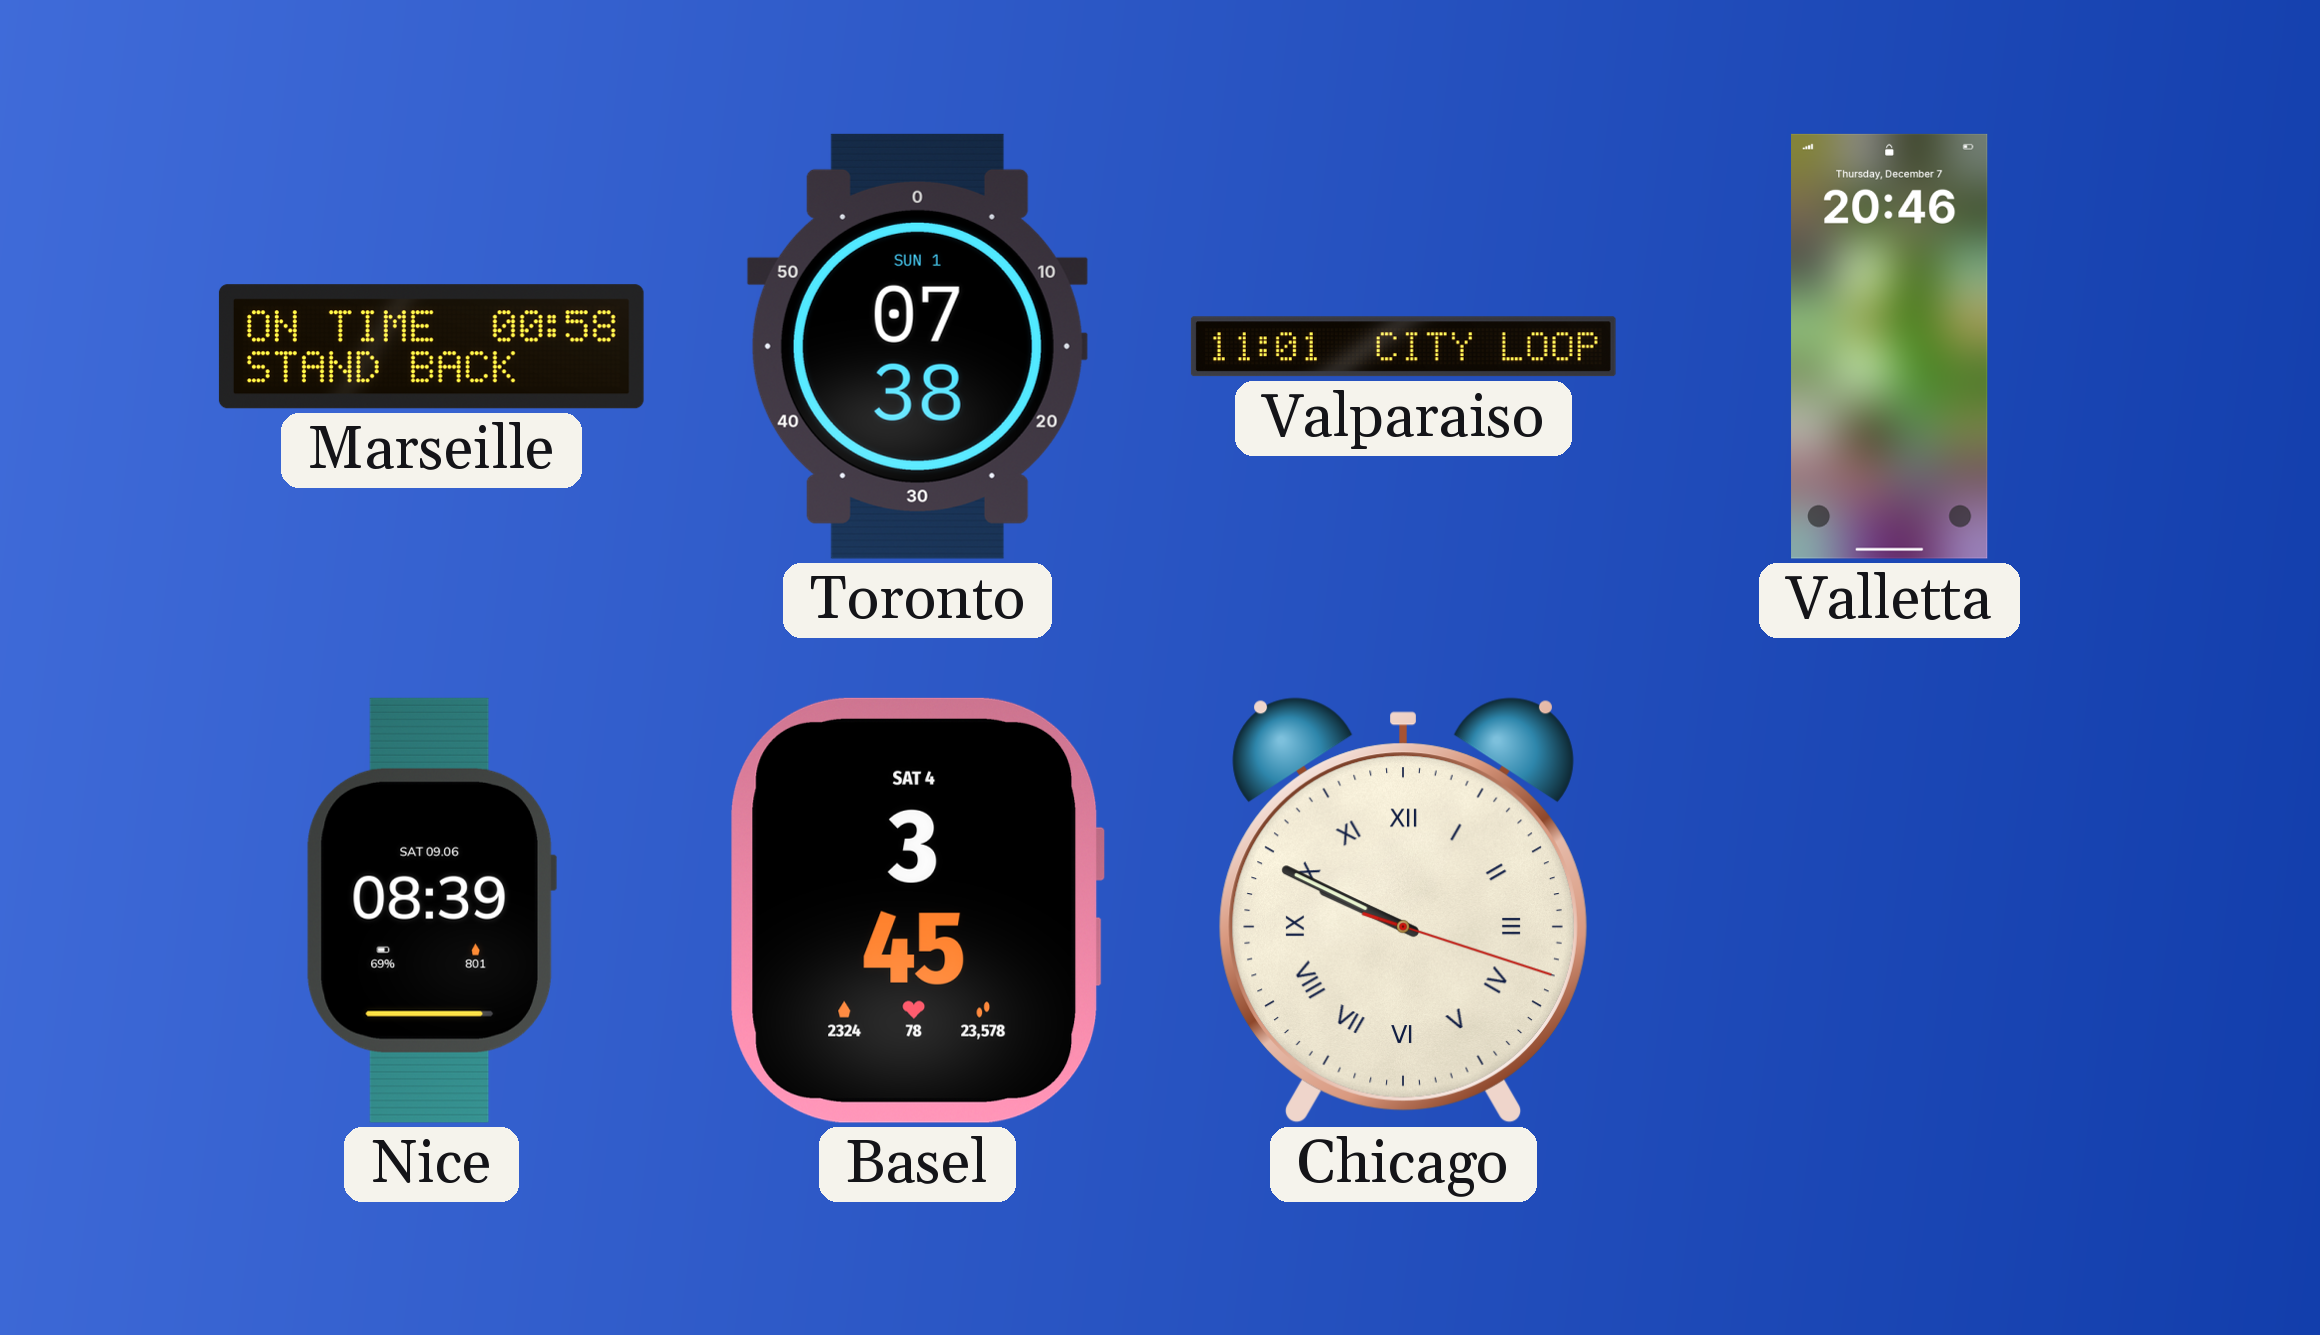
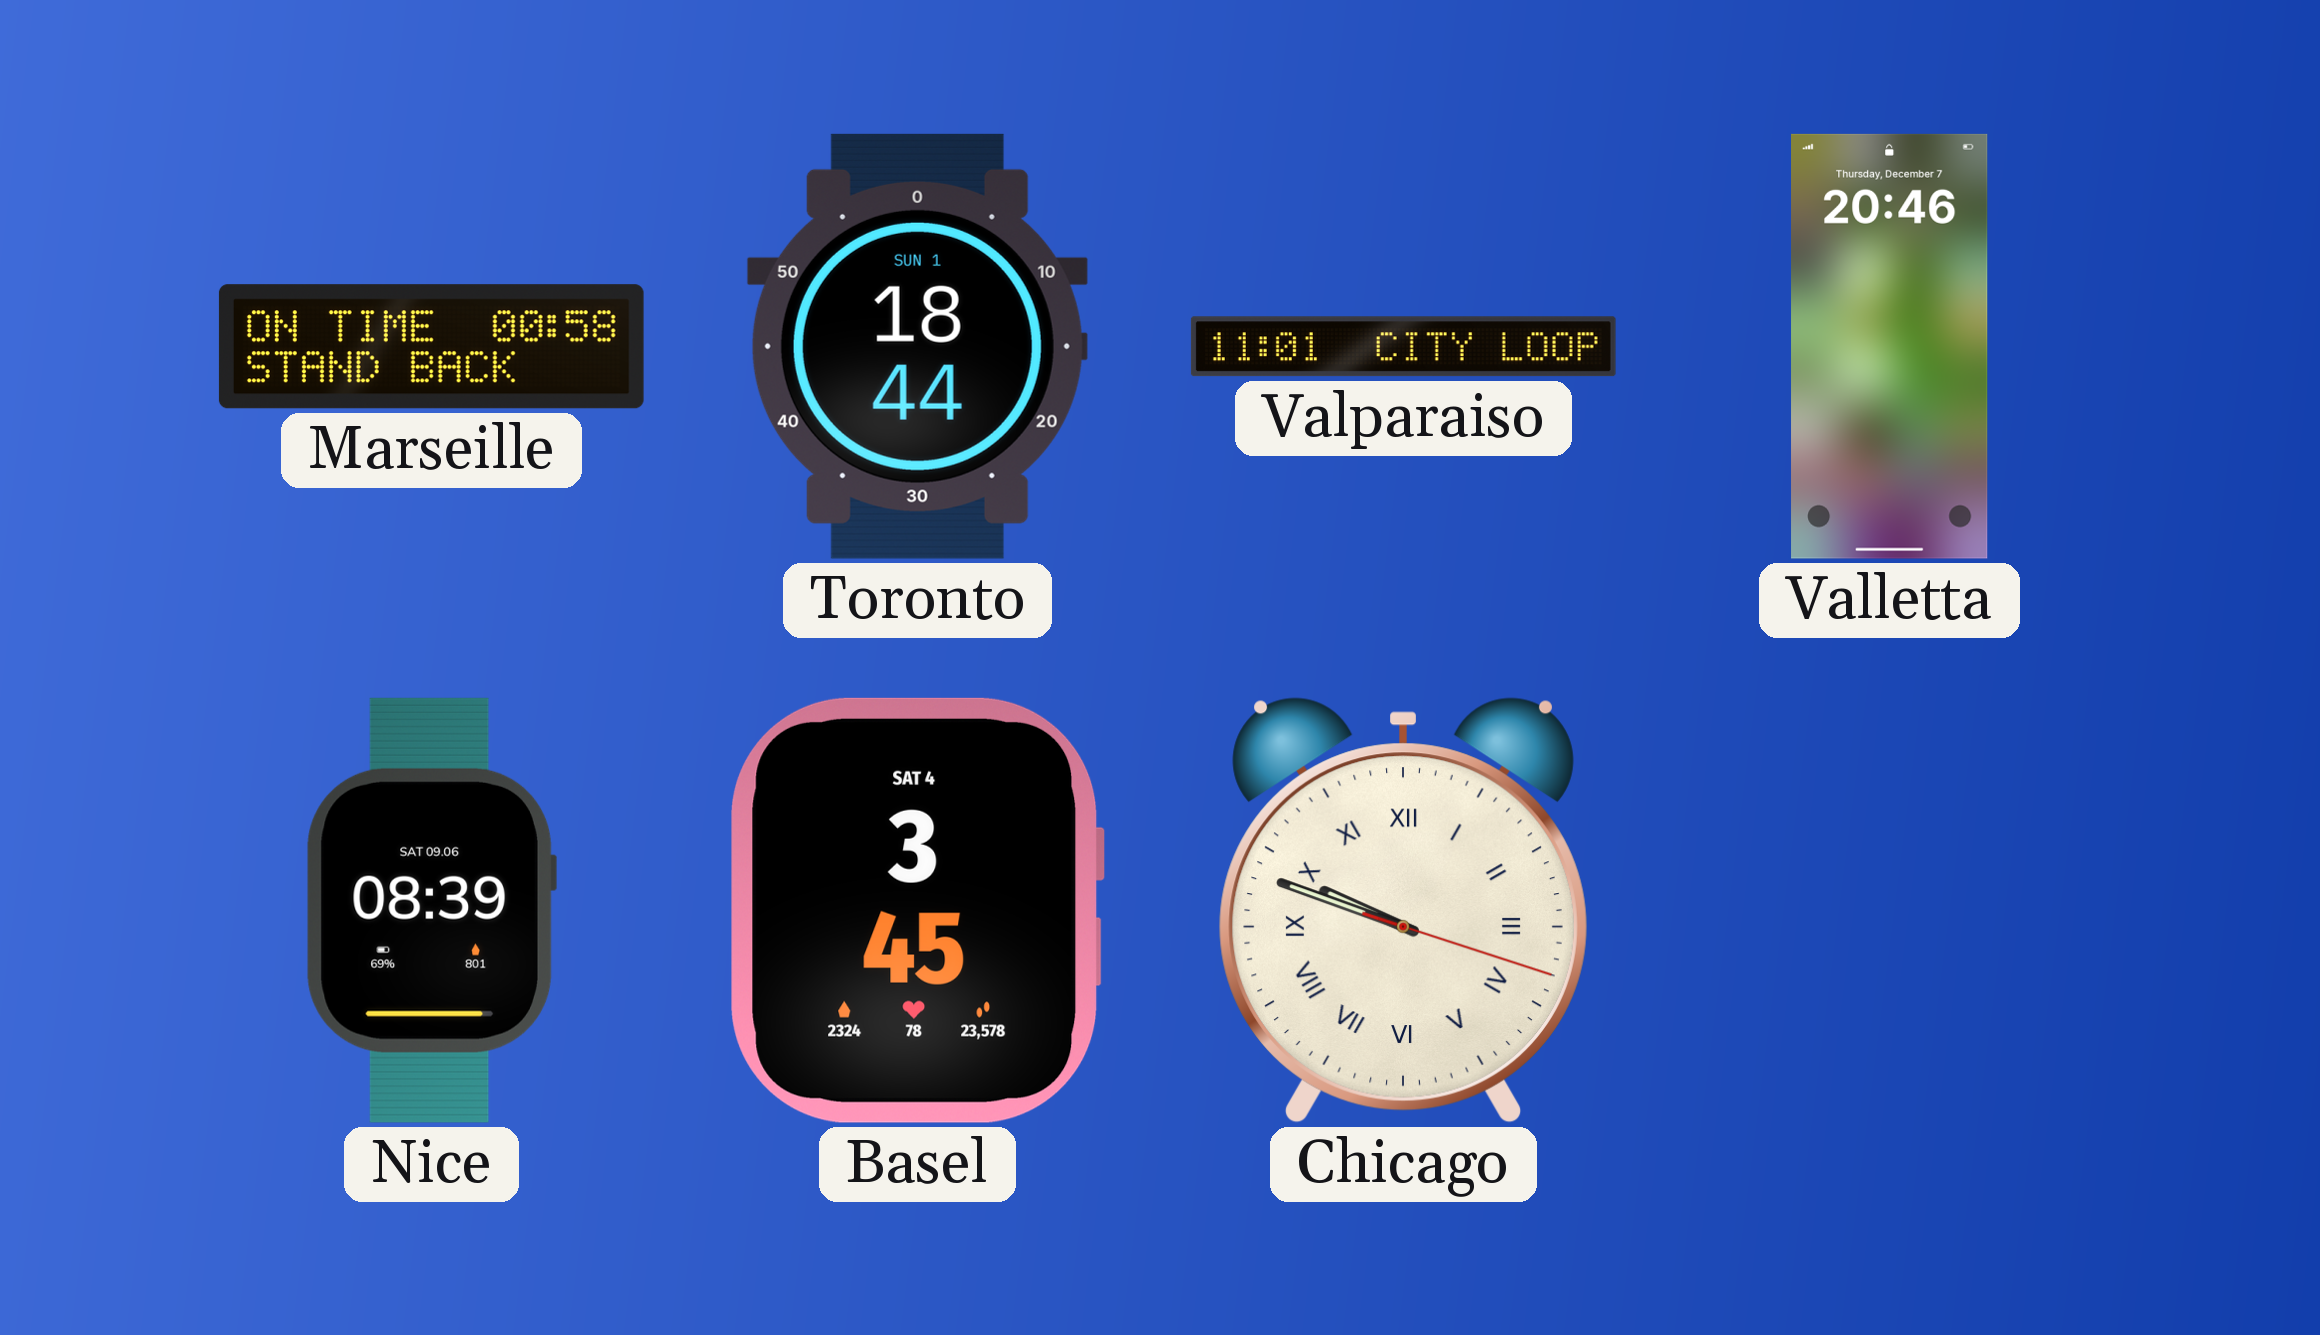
Toronto: 07:38 -> 18:44 (917, 346)
Chicago: 9:49 -> 9:48 (1403, 910)
